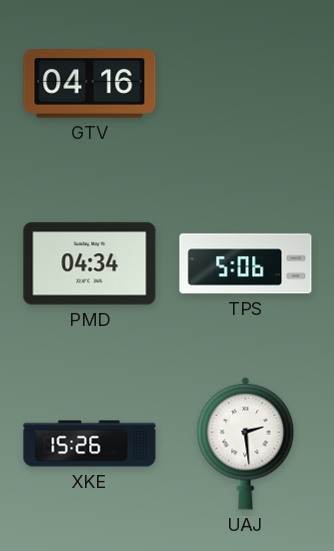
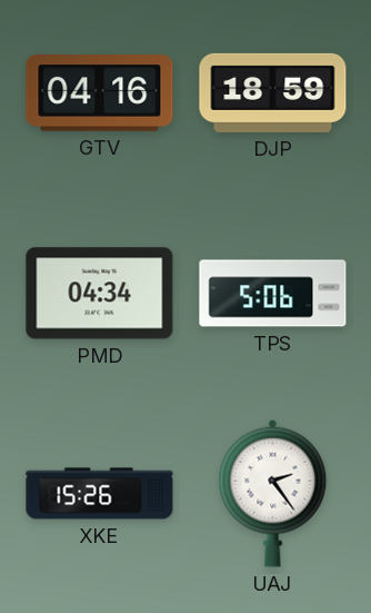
DJP: none -> 18:59 (273, 92)
UAJ: 2:29 -> 2:24 (273, 493)
